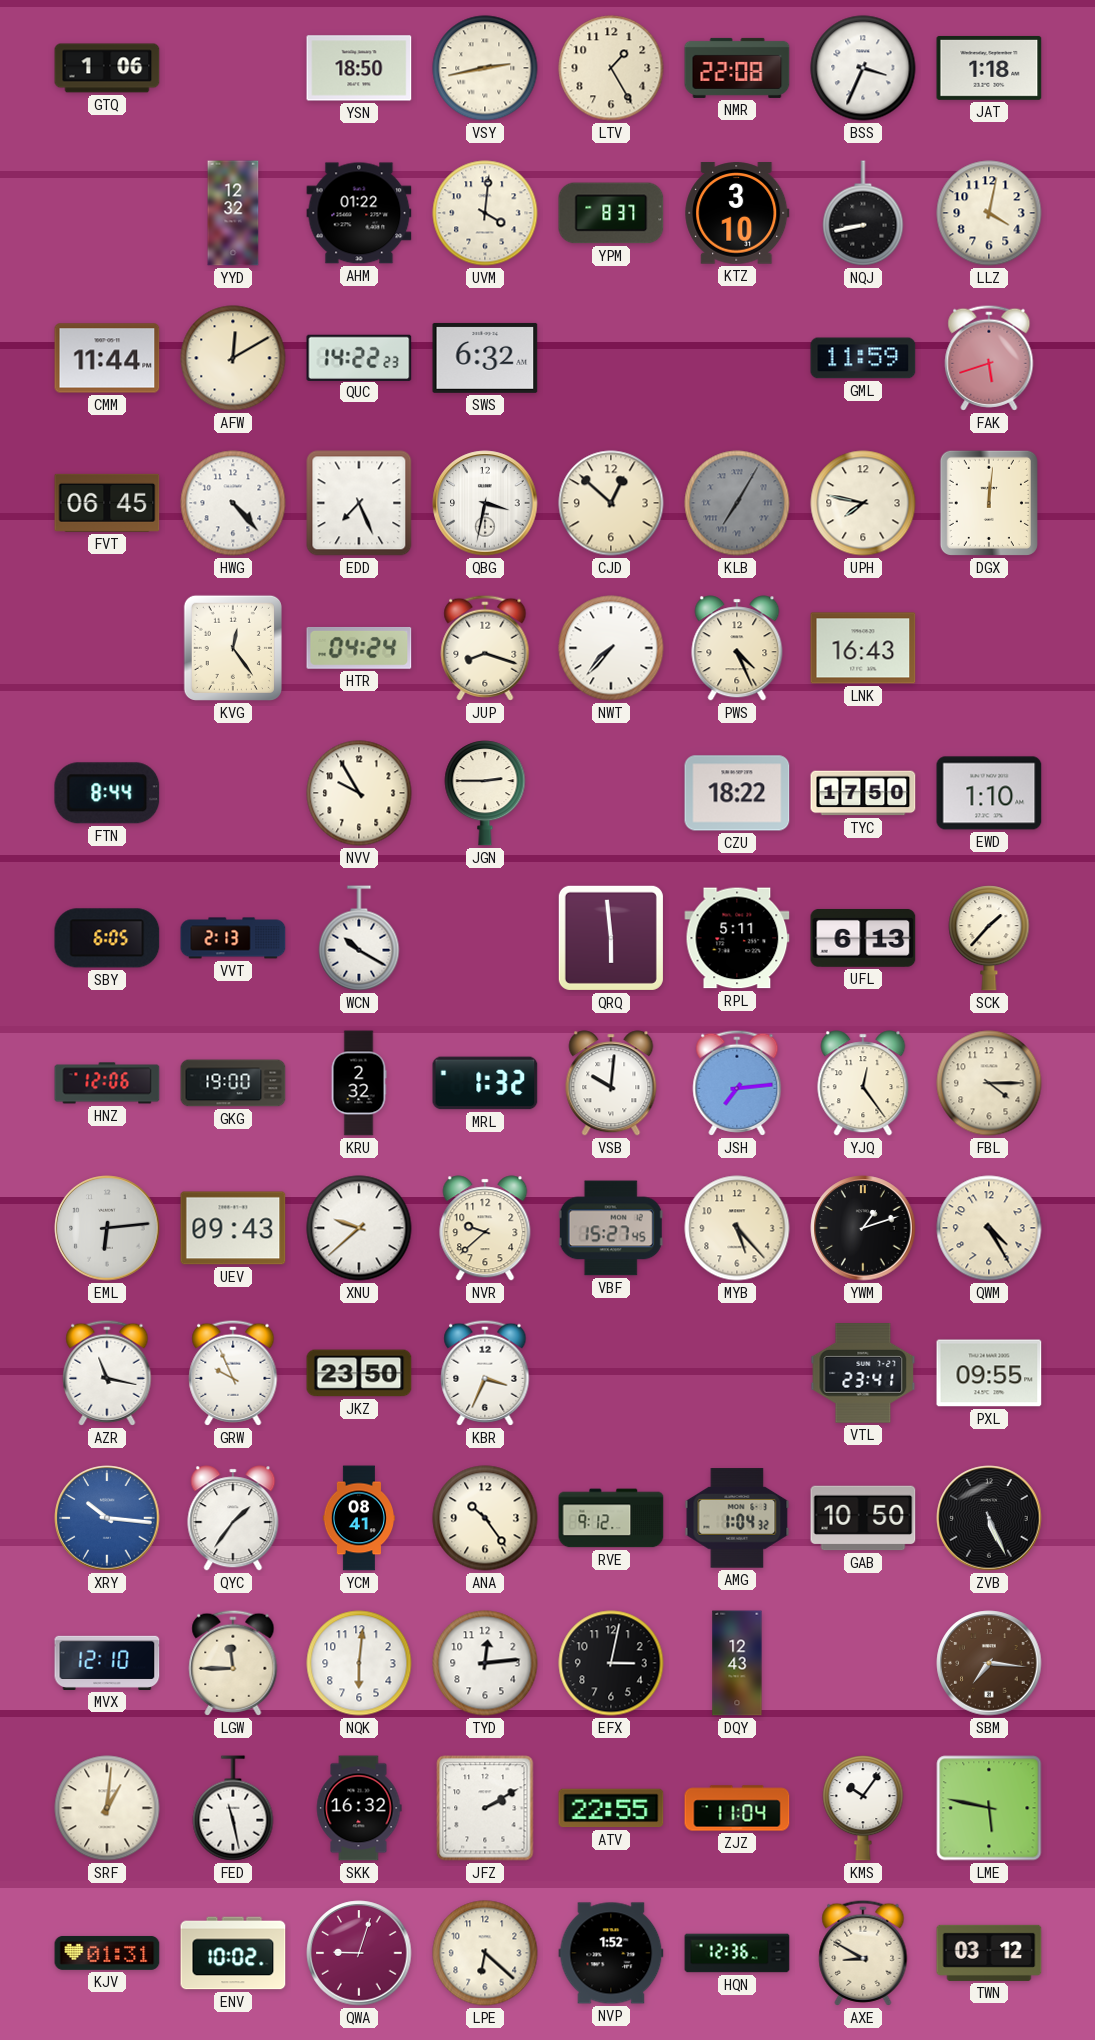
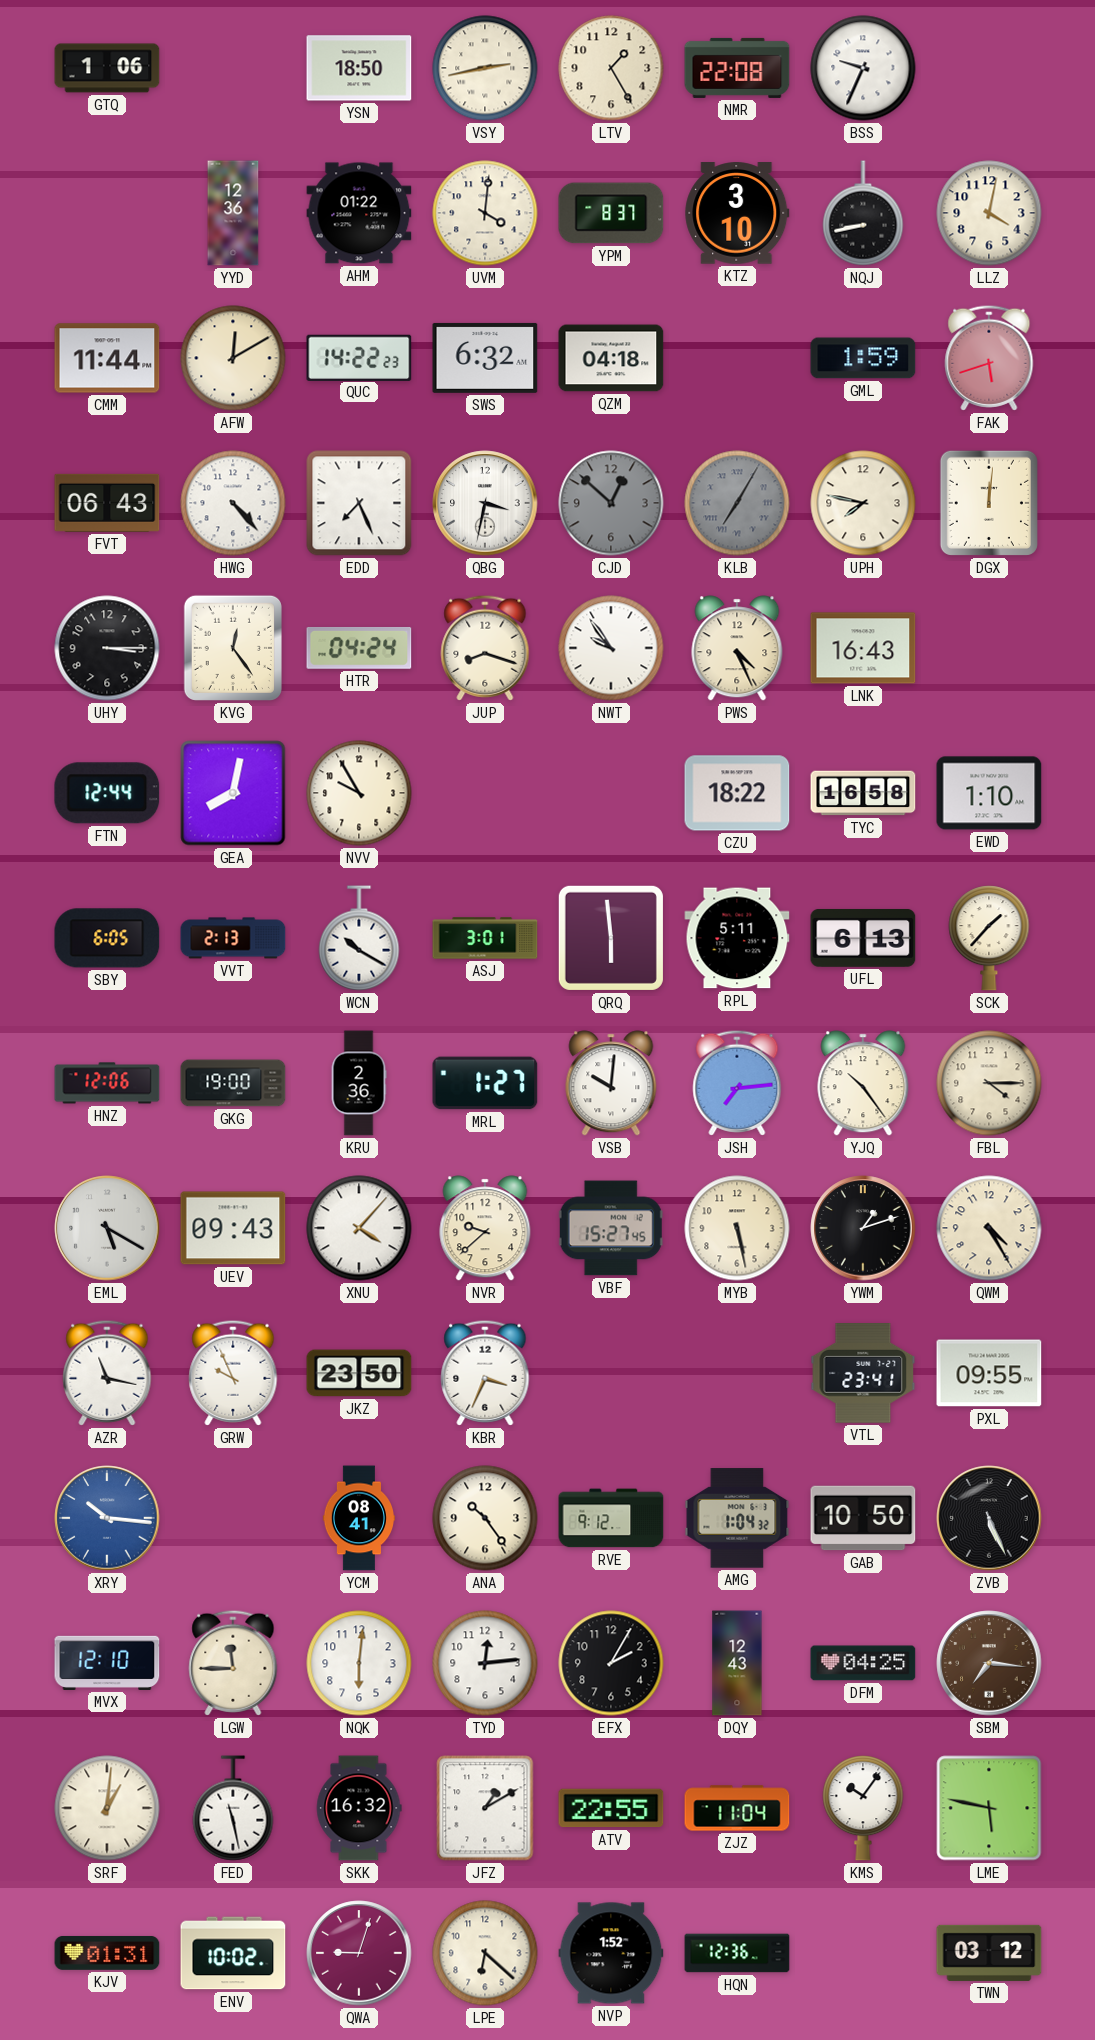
BSS: 3:34 -> 9:34 (863, 68)
JAT: 1:18 -> none (989, 68)
YYD: 12:32 -> 12:36 (233, 213)
QZM: none -> 04:18 (611, 358)
GML: 11:59 -> 1:59 (863, 358)
FVT: 06:45 -> 06:43 (107, 503)
CJD dial: cream -> grey (611, 503)
UHY: none -> 3:15 (107, 648)
NWT: 7:37 -> 9:54 (611, 648)
FTN: 8:44 -> 12:44 (107, 793)
GEA: none -> 8:02 (233, 793)
JGN: 2:45 -> none (485, 793)
TYC: 17:50 -> 16:58 (863, 793)
ASJ: none -> 3:01 (485, 938)
KRU: 2:32 -> 2:36 (359, 1083)
MRL: 1:32 -> 1:27 (485, 1083)
YJQ: 12:24 -> 10:24 (863, 1083)
EML: 6:14 -> 5:20 (107, 1228)
XNU: 9:38 -> 4:07 (359, 1228)
MYB: 5:23 -> 5:28 (737, 1228)
QYC: 1:36 -> none (233, 1518)
EFX: 3:02 -> 2:05 (611, 1663)
DFM: none -> 04:25 (863, 1663)
JFZ: 2:10 -> 1:10 (485, 1808)
AXE: 8:50 -> none (863, 1953)
